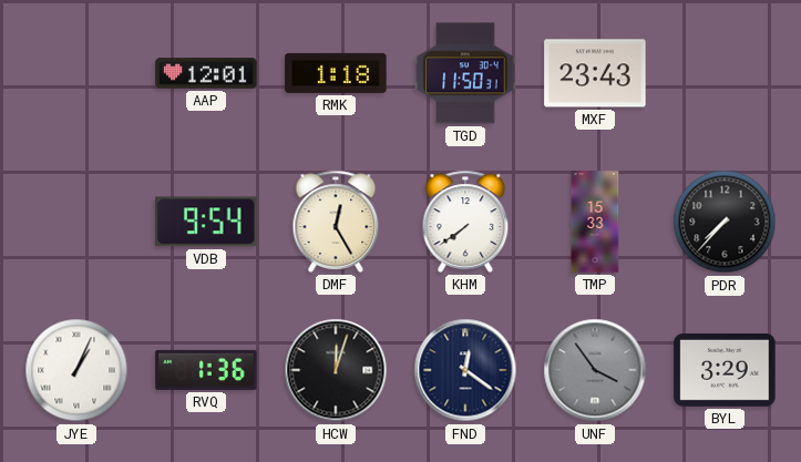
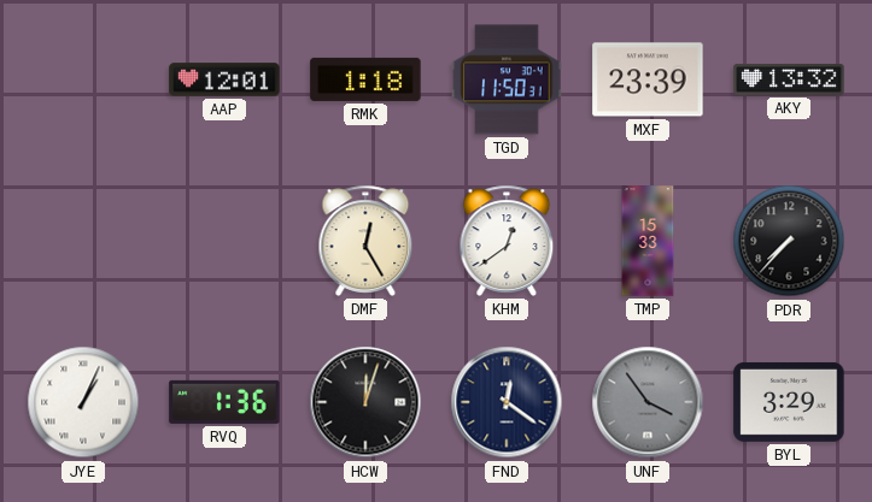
MXF: 23:43 -> 23:39 (648, 79)
AKY: none -> 13:32 (789, 79)
VDB: 9:54 -> none (206, 222)
KHM: 7:39 -> 12:39 (507, 241)
